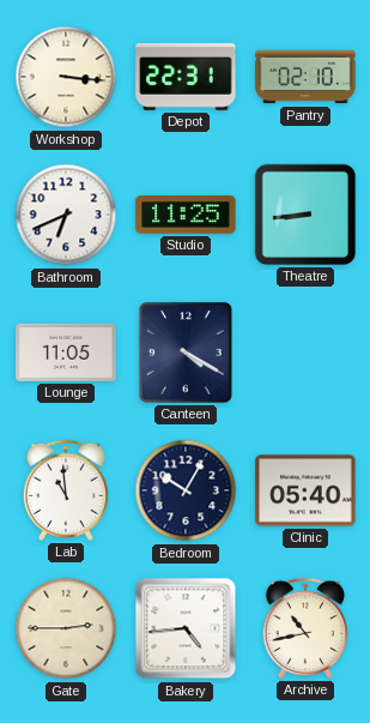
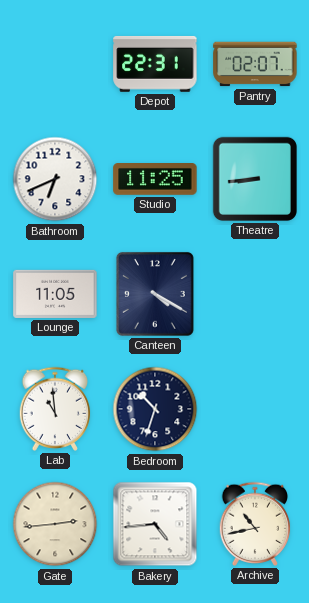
Workshop: 3:16 -> none (66, 77)
Pantry: 02:10 -> 02:07 (255, 64)
Bedroom: 10:05 -> 10:33 (155, 409)
Clinic: 05:40 -> none (305, 490)
Gate: 2:45 -> 2:44 (55, 524)
